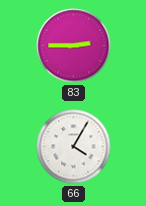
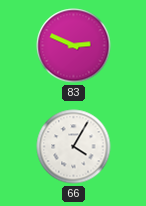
83: 2:45 -> 2:49 (74, 46)
